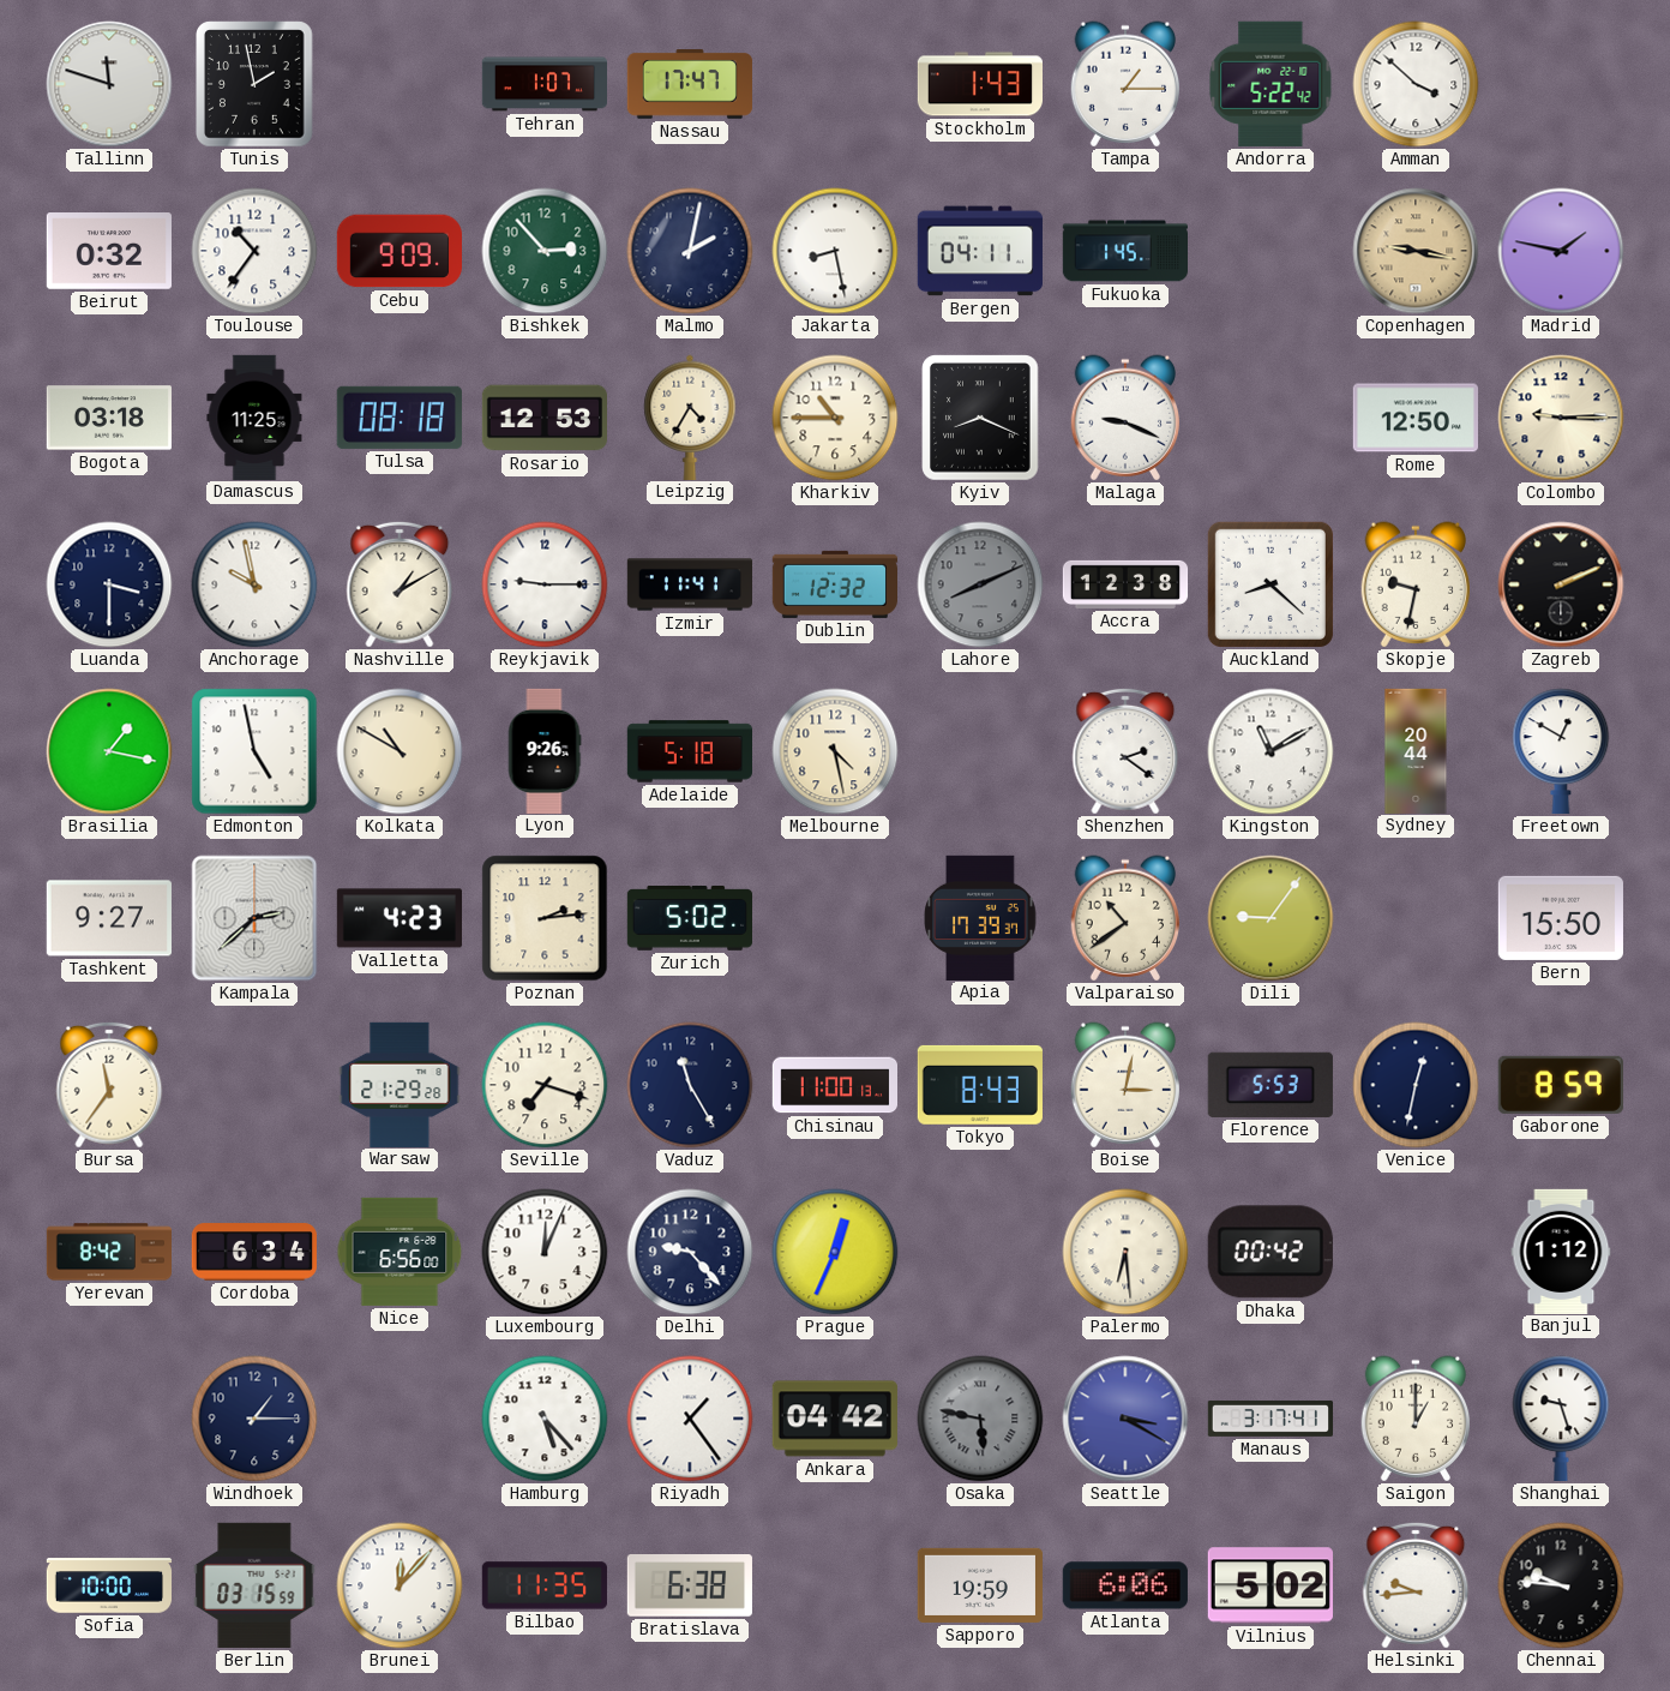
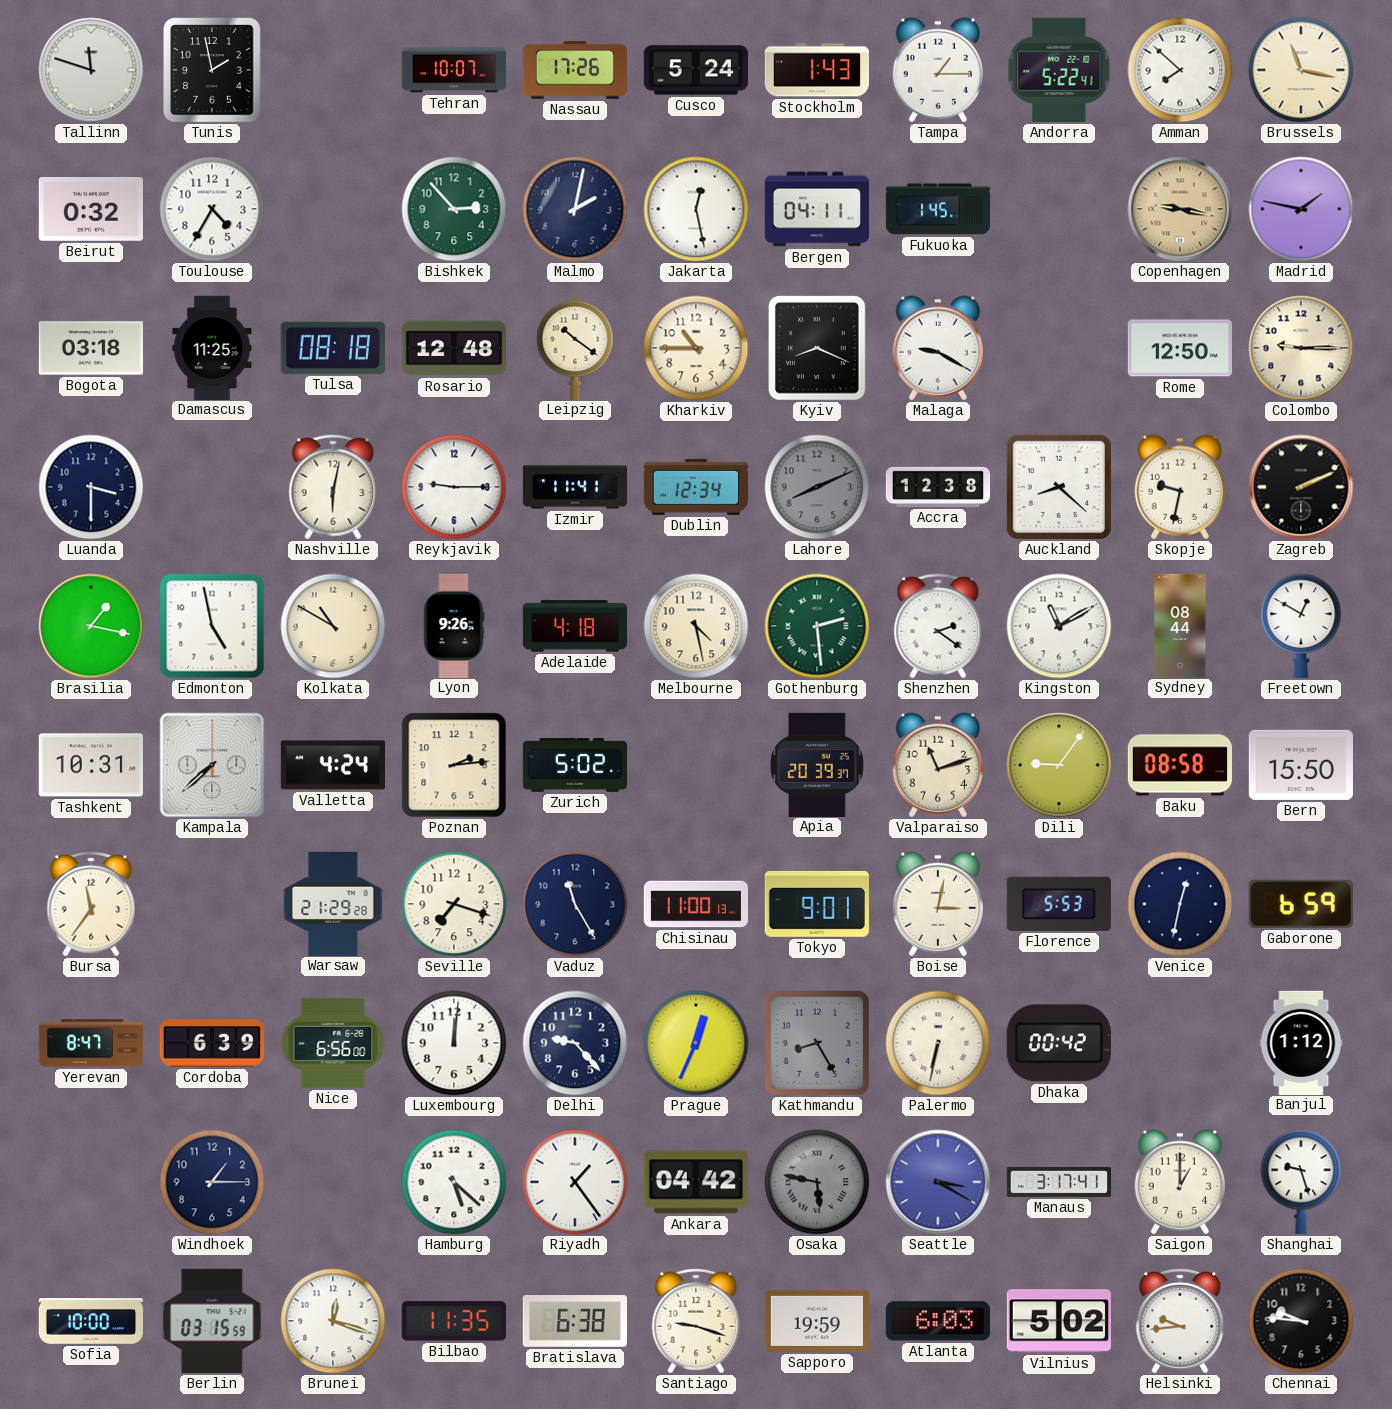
Tehran: 1:07 -> 10:07 (453, 70)
Nassau: 17:47 -> 17:26 (575, 71)
Cusco: none -> 5:24 (695, 70)
Andorra: 5:22:42 -> 5:22:41 (1059, 70)
Amman: 3:52 -> 7:52 (1180, 70)
Brussels: none -> 11:17 (1301, 70)
Toulouse: 10:36 -> 4:35 (212, 209)
Cebu: 9:09 -> none (398, 251)
Jakarta: 8:28 -> 12:28 (696, 209)
Rosario: 12:53 -> 12:48 (453, 348)
Leipzig: 4:35 -> 10:21 (575, 347)
Malaga: 9:19 -> 9:20 (937, 348)
Anchorage: 9:58 -> none (254, 584)
Nashville: 1:10 -> 6:02 (333, 487)
Dublin: 12:32 -> 12:34 (695, 487)
Adelaide: 5:18 -> 4:18 (574, 626)
Gothenburg: none -> 2:29 (817, 626)
Sydney: 20:44 -> 08:44 (1180, 625)
Tashkent: 9:27 -> 10:31 (91, 765)
Kampala: 2:38 -> 7:38 (212, 765)
Valletta: 4:23 -> 4:24 (332, 765)
Apia: 17:39 -> 20:39 (817, 764)
Valparaiso: 10:39 -> 11:12 (937, 765)
Baku: none -> 08:58 (1179, 765)
Tokyo: 8:43 -> 9:01 (817, 904)
Gaborone: 8:59 -> 6:59 (1301, 904)
Yerevan: 8:42 -> 8:47 (90, 1043)
Cordoba: 6:34 -> 6:39 (211, 1043)
Luxembourg: 12:04 -> 12:01 (454, 1043)
Kathmandu: none -> 8:25 (817, 1043)
Palermo: 6:29 -> 6:32 (938, 1043)
Hamburg: 5:23 -> 5:22 (454, 1182)
Brunei: 12:07 -> 12:18 (333, 1321)
Santiago: none -> 9:18 (696, 1321)
Atlanta: 6:06 -> 6:03 (938, 1321)
